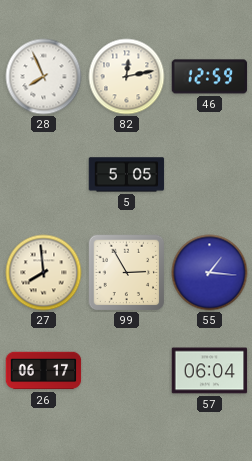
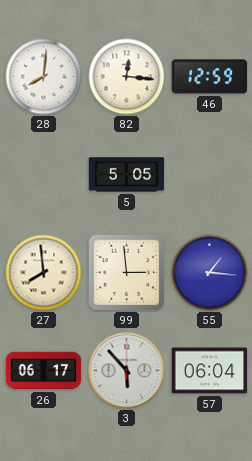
28: 7:56 -> 8:01 (44, 77)
82: 12:13 -> 12:16 (127, 77)
99: 2:55 -> 2:59 (126, 272)
3: none -> 5:53 (127, 371)
